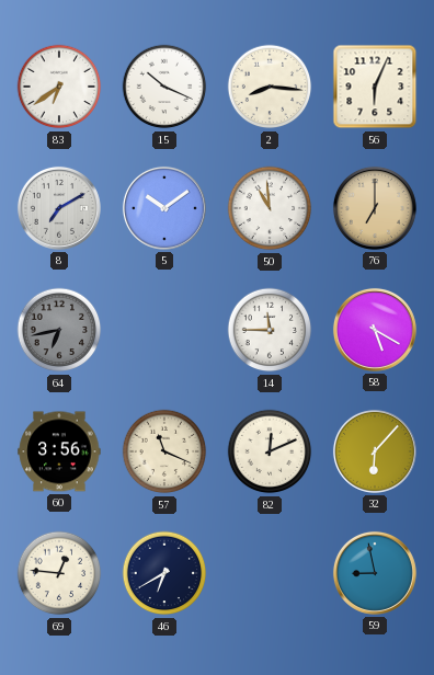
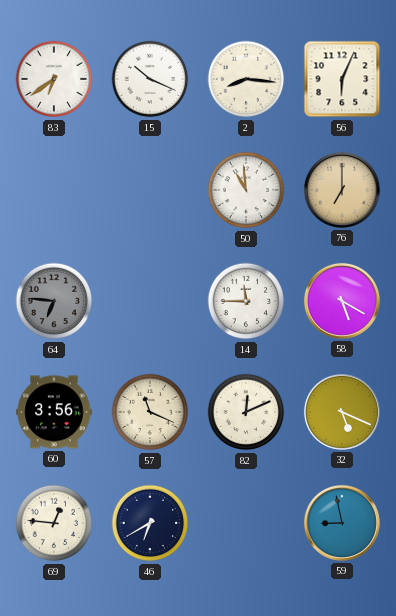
8: 7:10 -> none (59, 208)
5: 10:09 -> none (164, 208)
64: 6:43 -> 6:46 (54, 301)
32: 6:07 -> 5:19 (342, 412)
